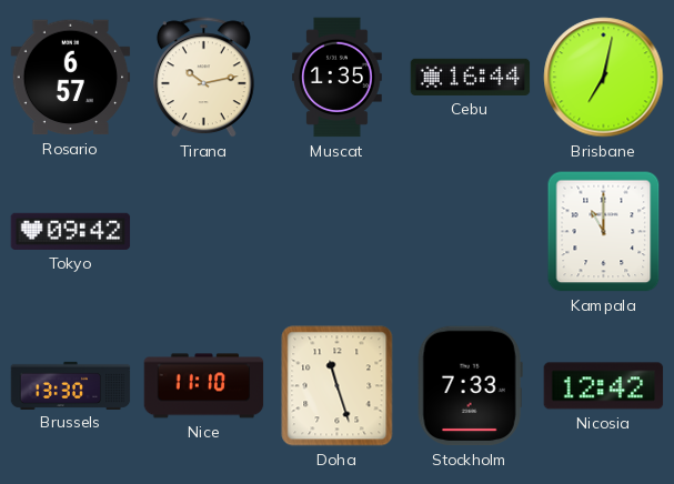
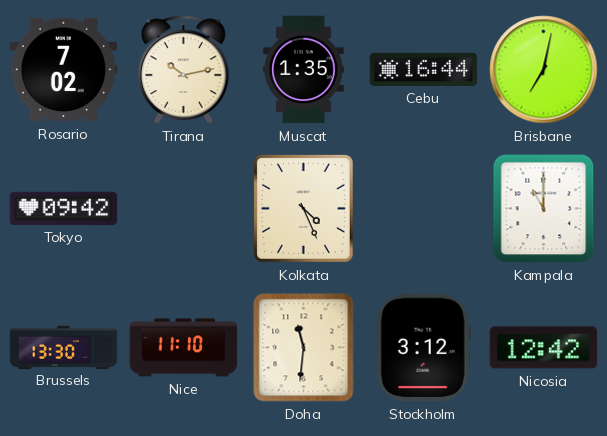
Rosario: 6:57 -> 7:02 (64, 70)
Kolkata: none -> 4:26 (303, 208)
Doha: 11:27 -> 11:31 (304, 348)
Stockholm: 7:33 -> 3:12 (423, 348)
